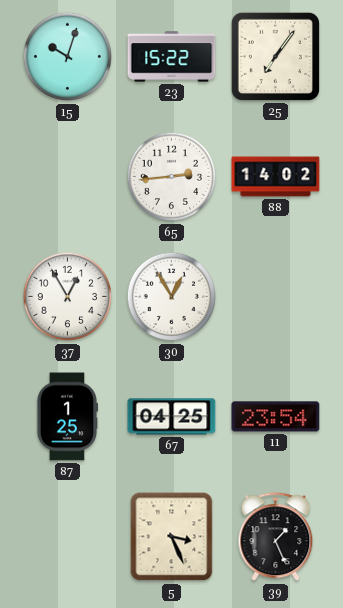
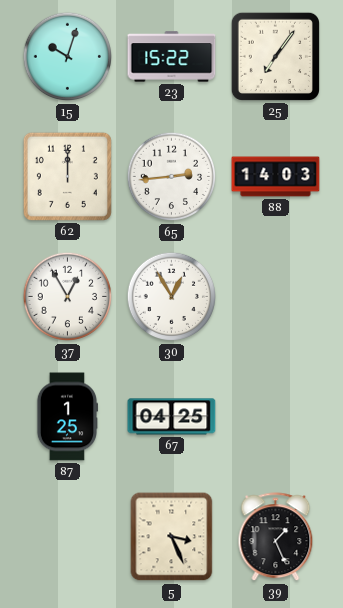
62: none -> 12:00 (67, 176)
88: 14:02 -> 14:03 (276, 177)
11: 23:54 -> none (276, 417)
